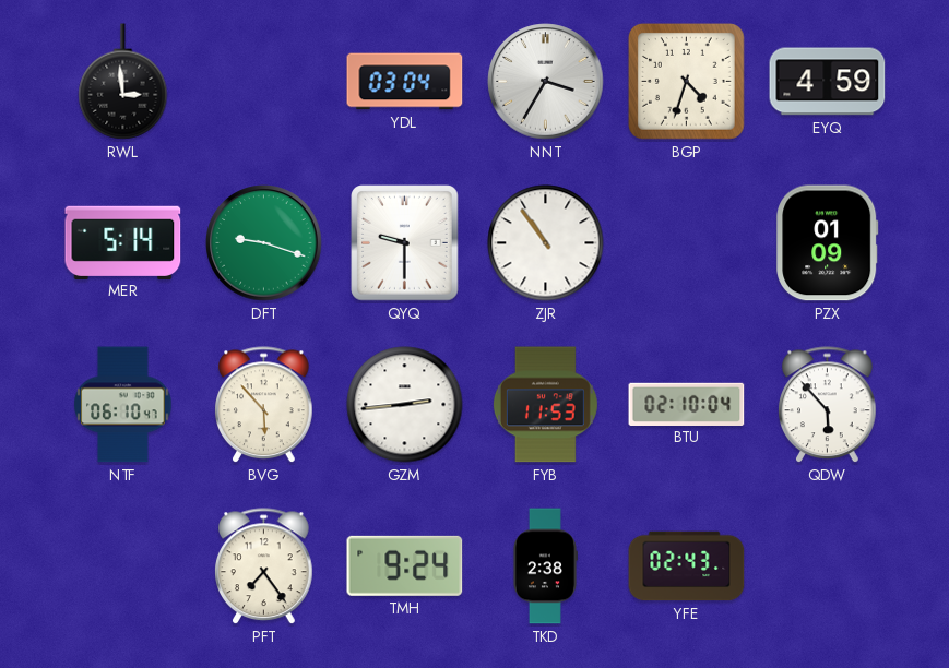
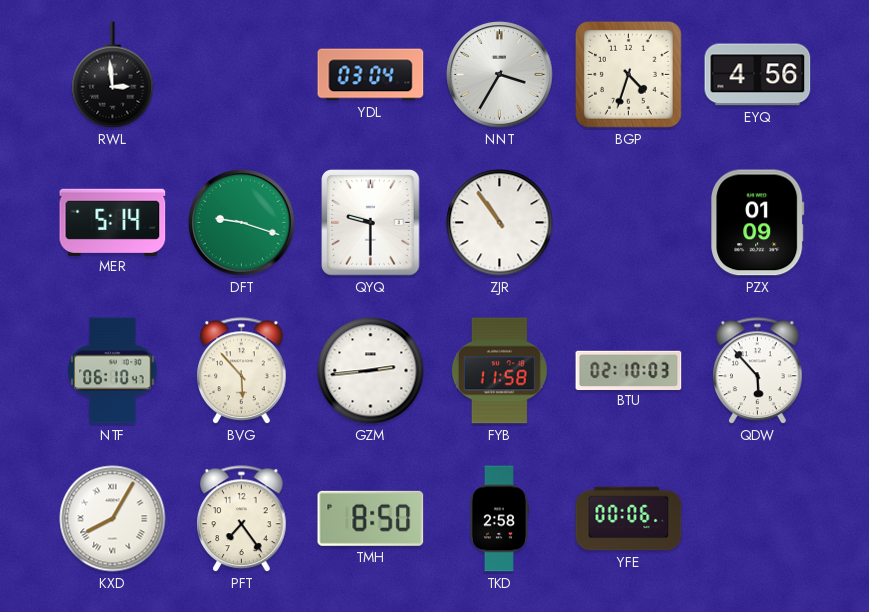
EYQ: 4:59 -> 4:56 (758, 75)
FYB: 11:53 -> 11:58 (499, 371)
BTU: 02:10:04 -> 02:10:03 (629, 370)
KXD: none -> 8:05 (113, 519)
TMH: 9:24 -> 8:50 (371, 518)
TKD: 2:38 -> 2:58 (499, 519)
YFE: 02:43 -> 00:06 (629, 519)
